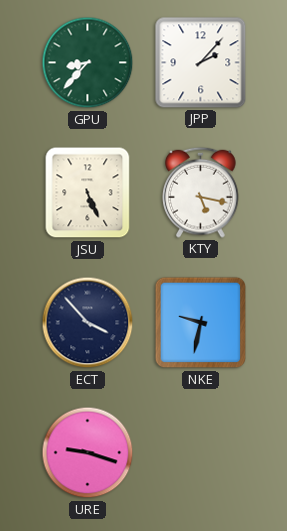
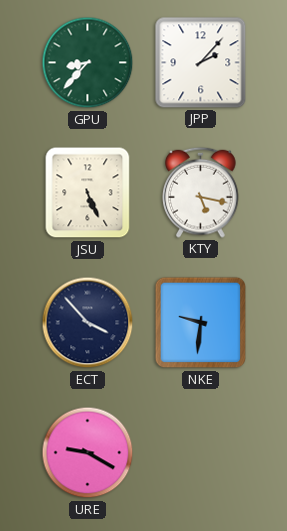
NKE: 9:32 -> 9:31 (201, 323)
URE: 9:18 -> 9:20 (88, 453)
